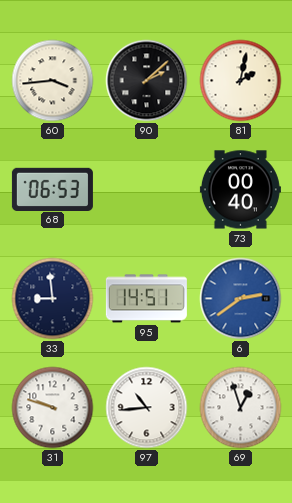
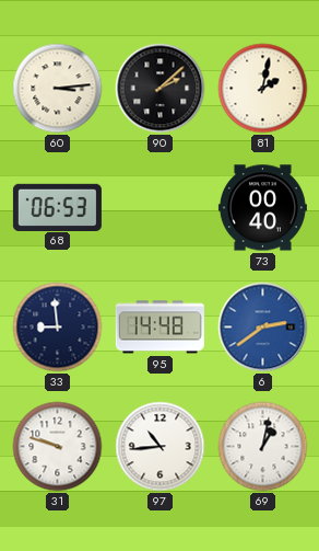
60: 3:44 -> 3:14 (58, 89)
95: 14:51 -> 14:48 (159, 328)
69: 12:57 -> 1:02 (263, 447)
